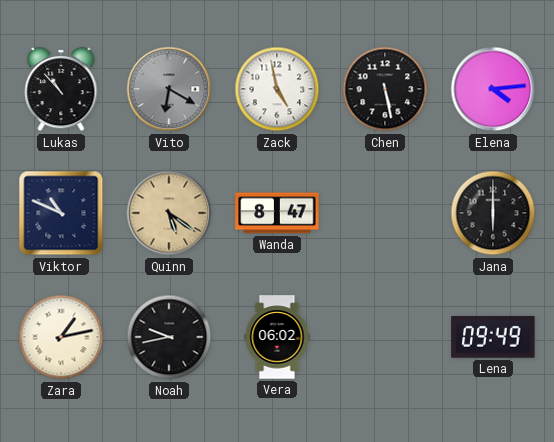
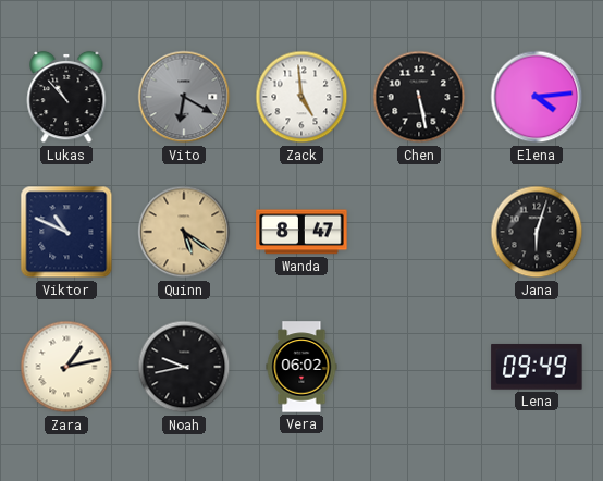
Zack: 4:58 -> 4:59 (301, 97)
Jana: 6:00 -> 6:03 (537, 232)
